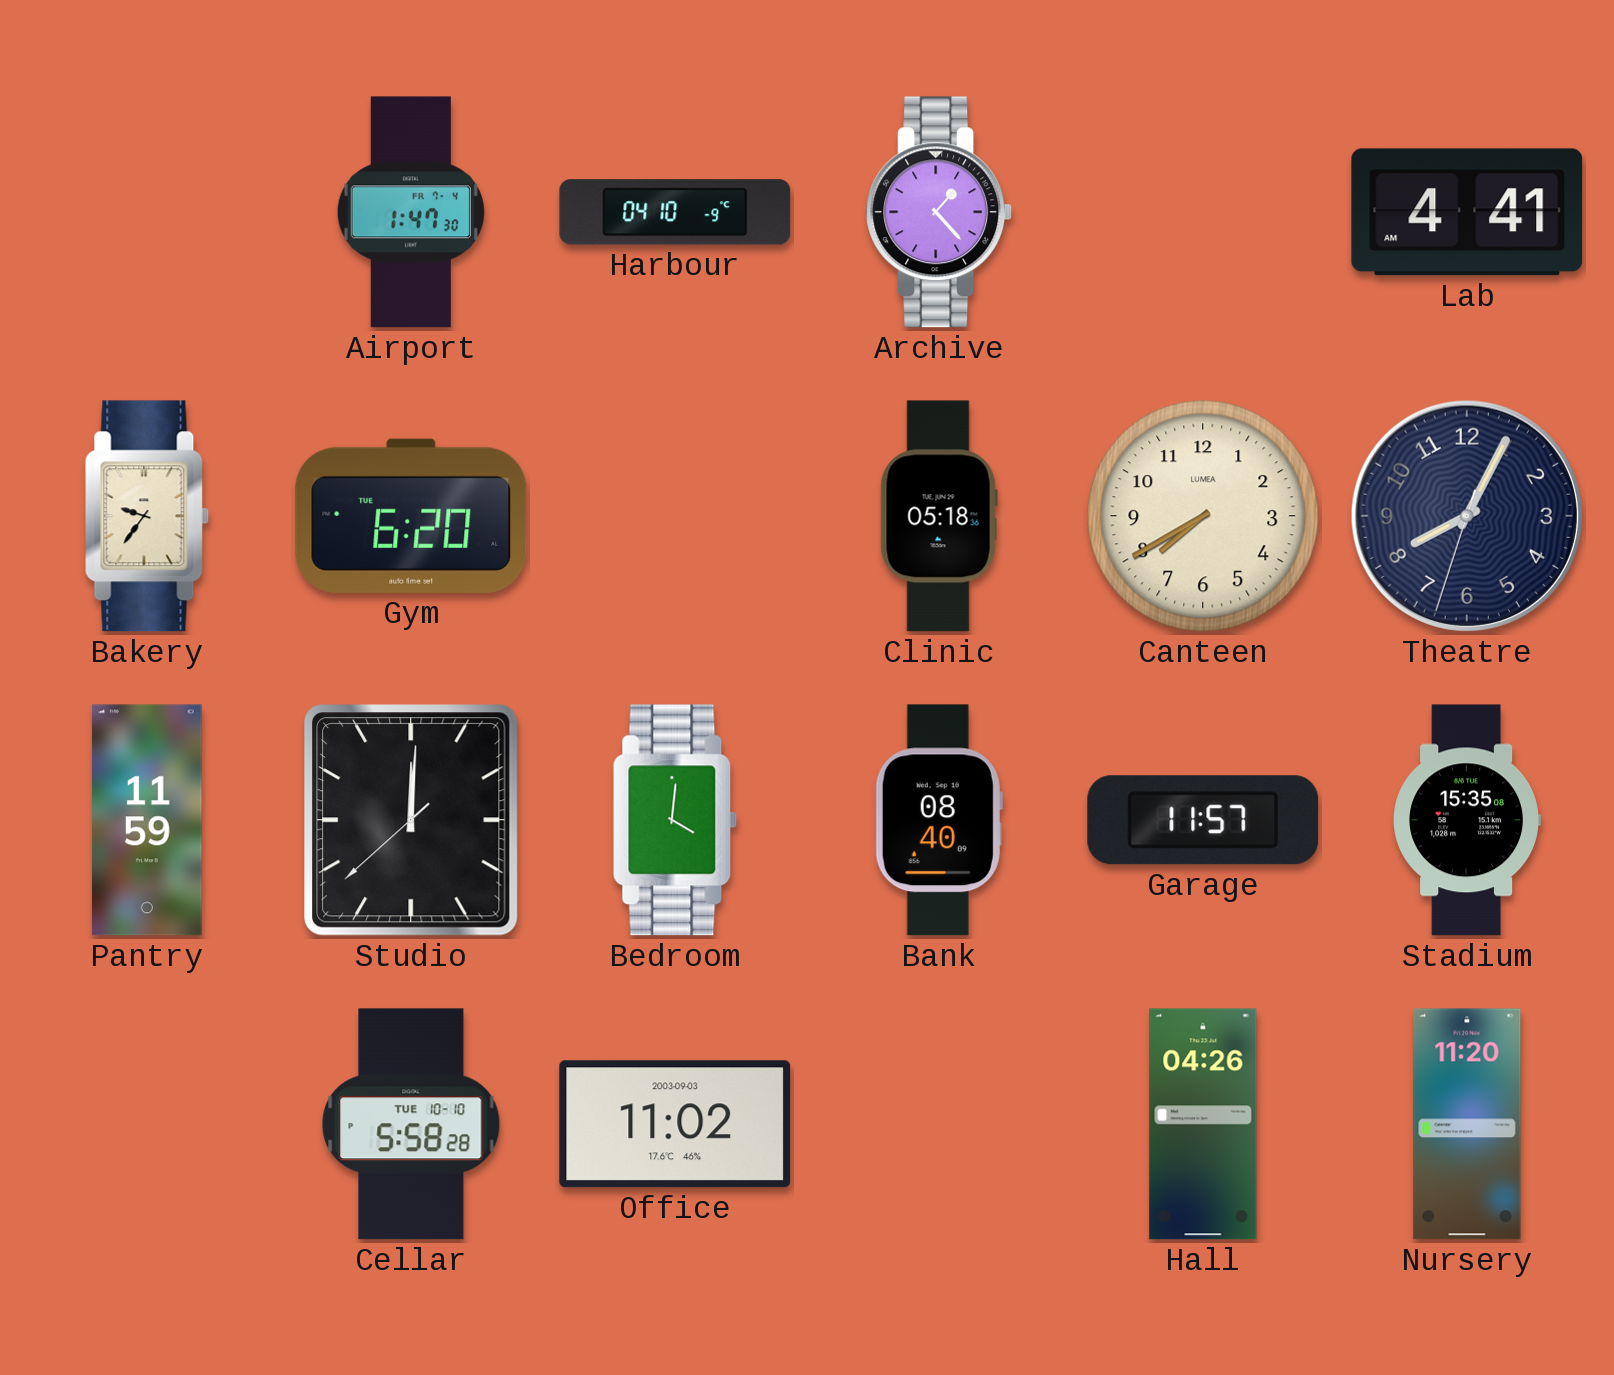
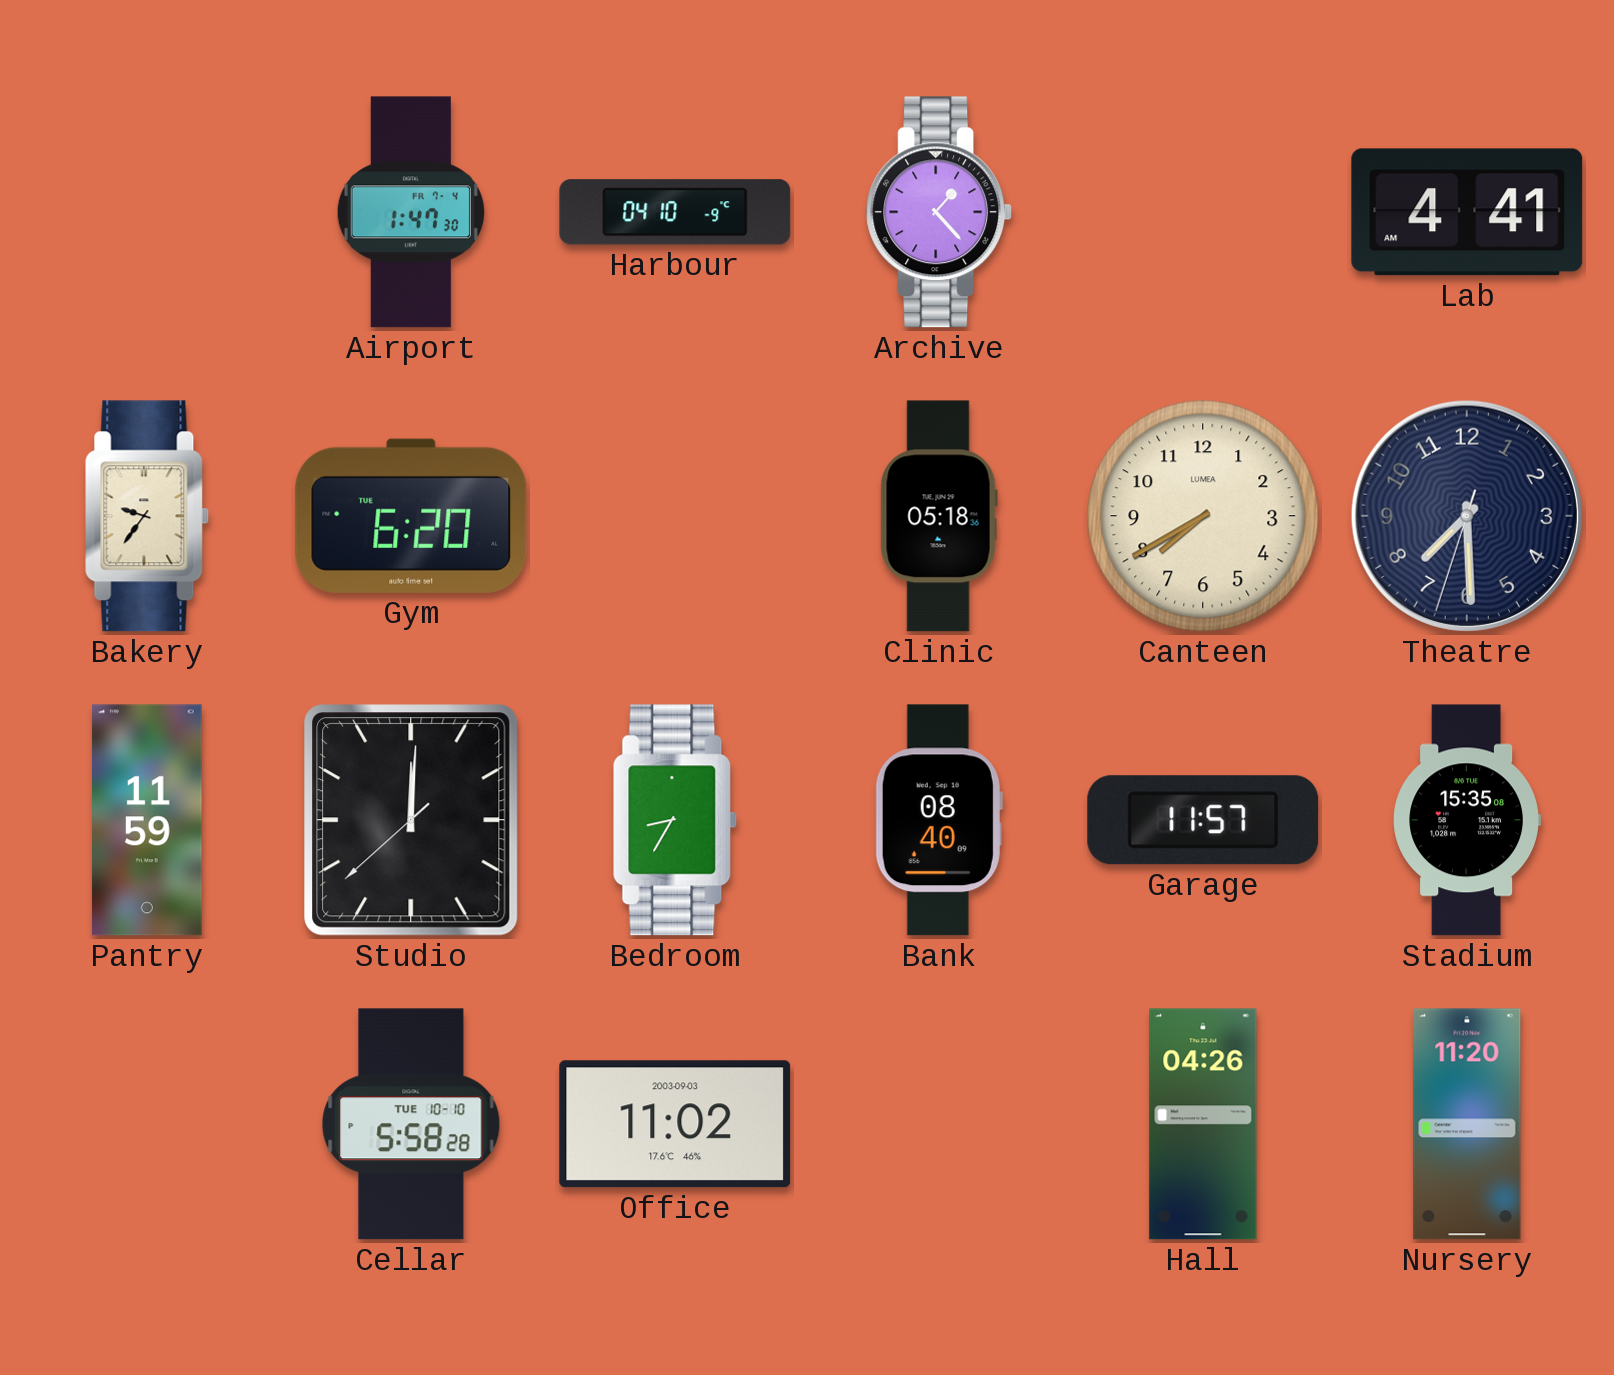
Theatre: 8:04 -> 7:29 (1467, 516)
Bedroom: 4:01 -> 8:35 (675, 820)
